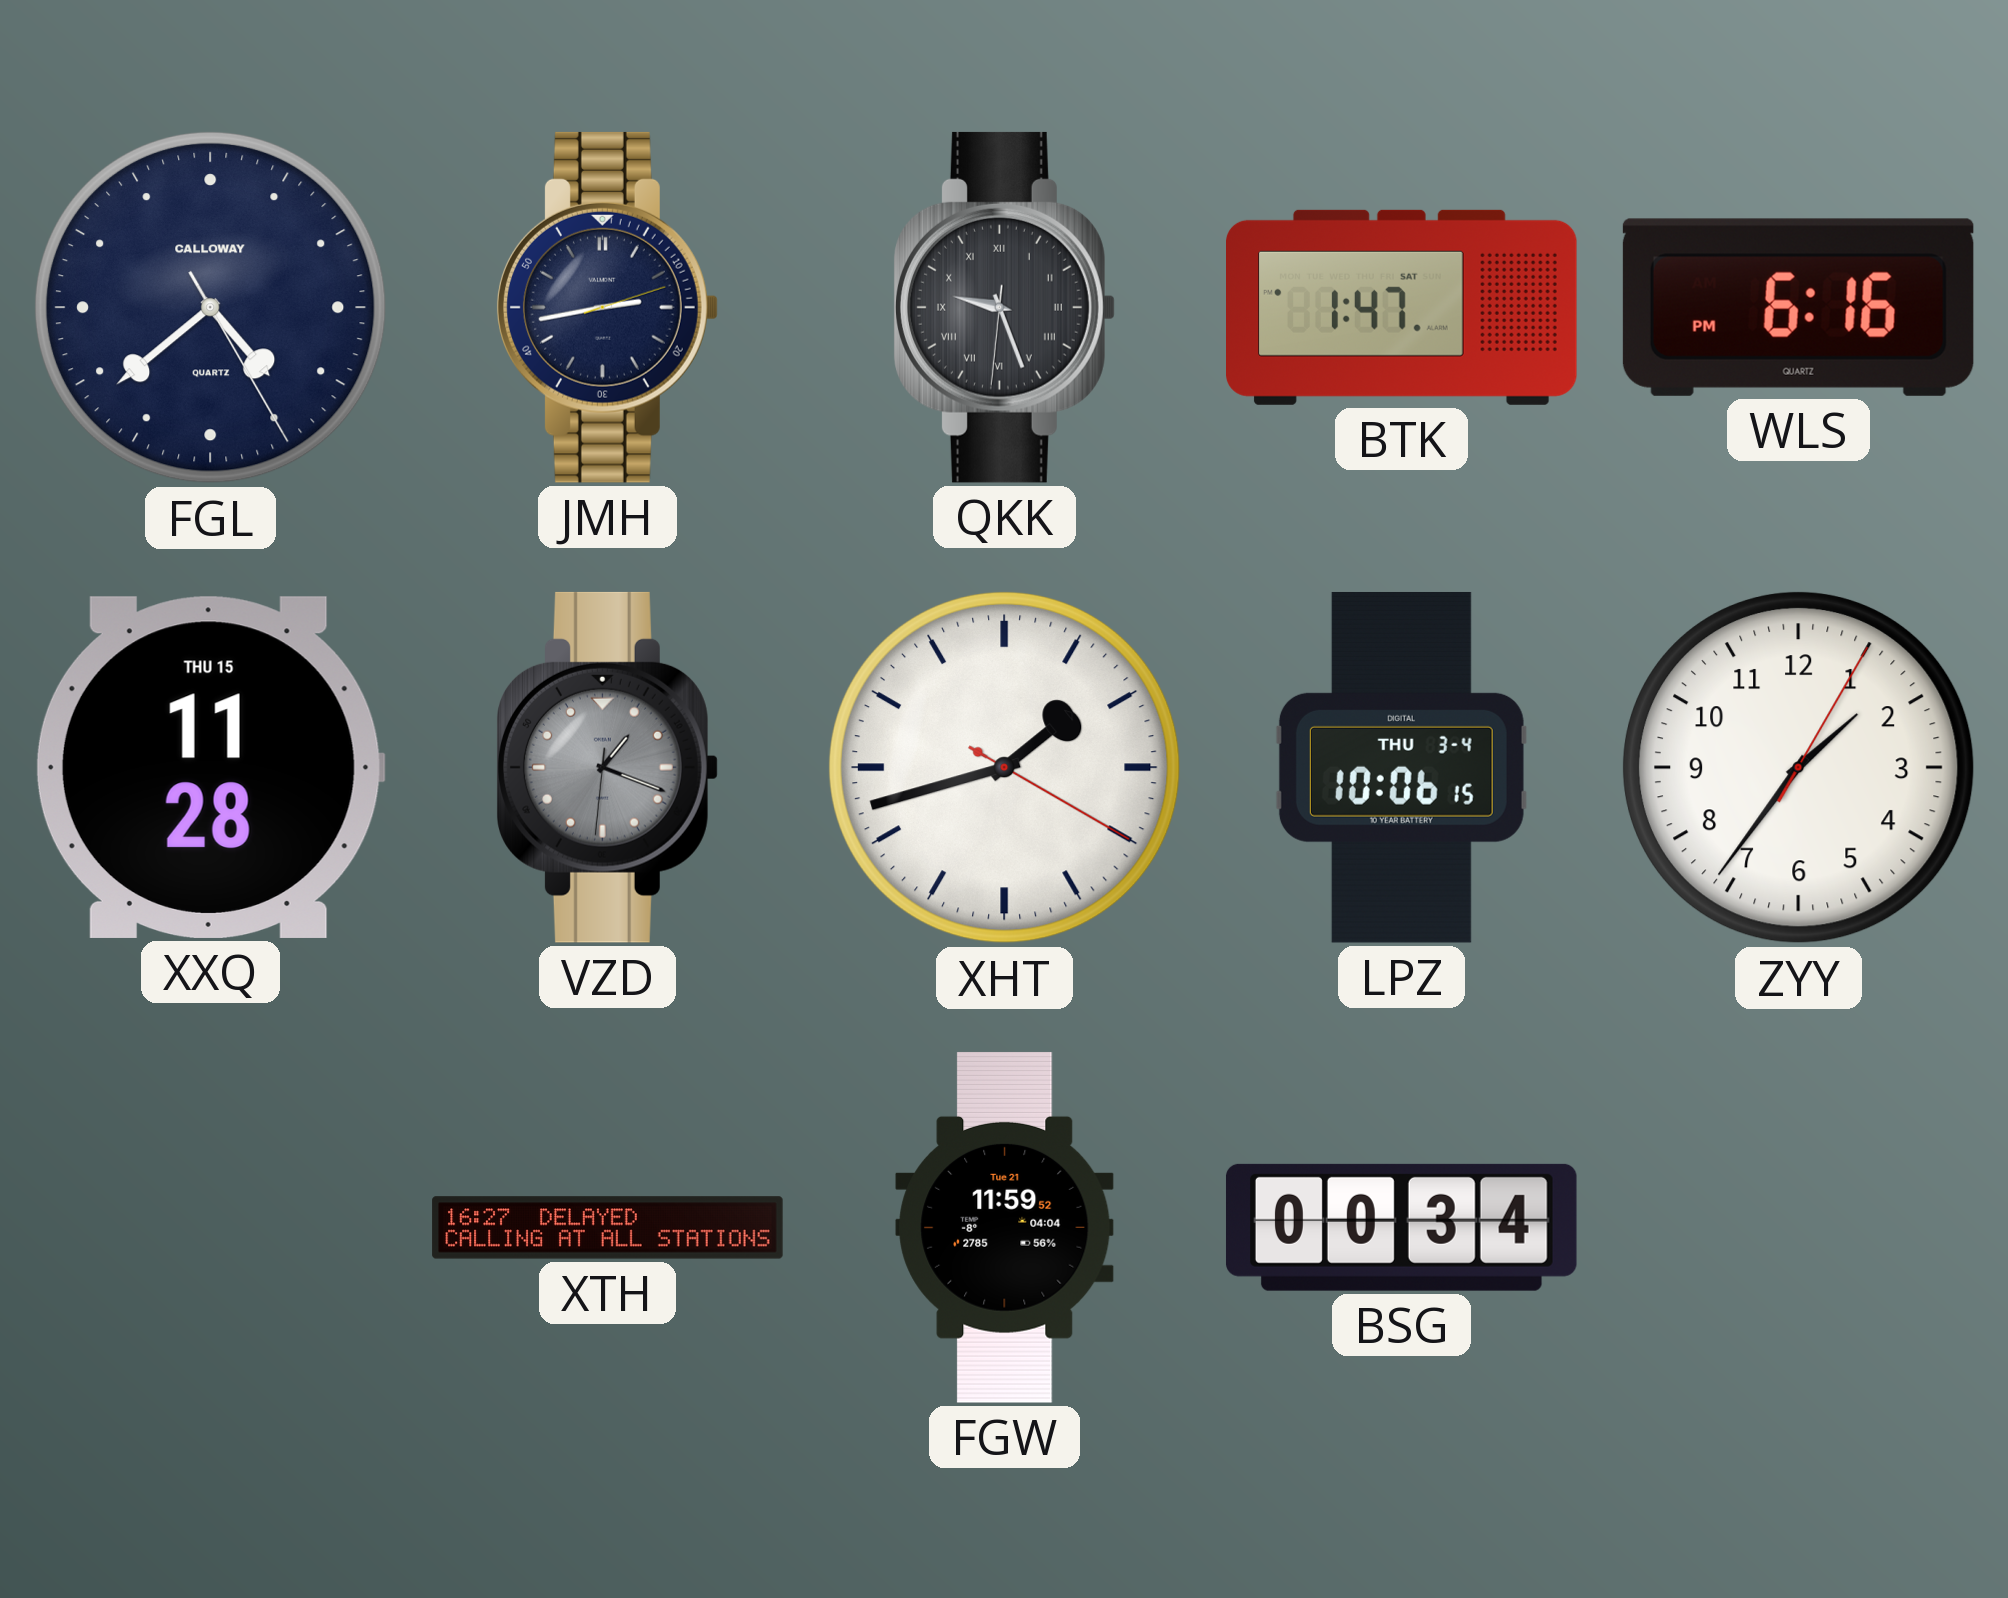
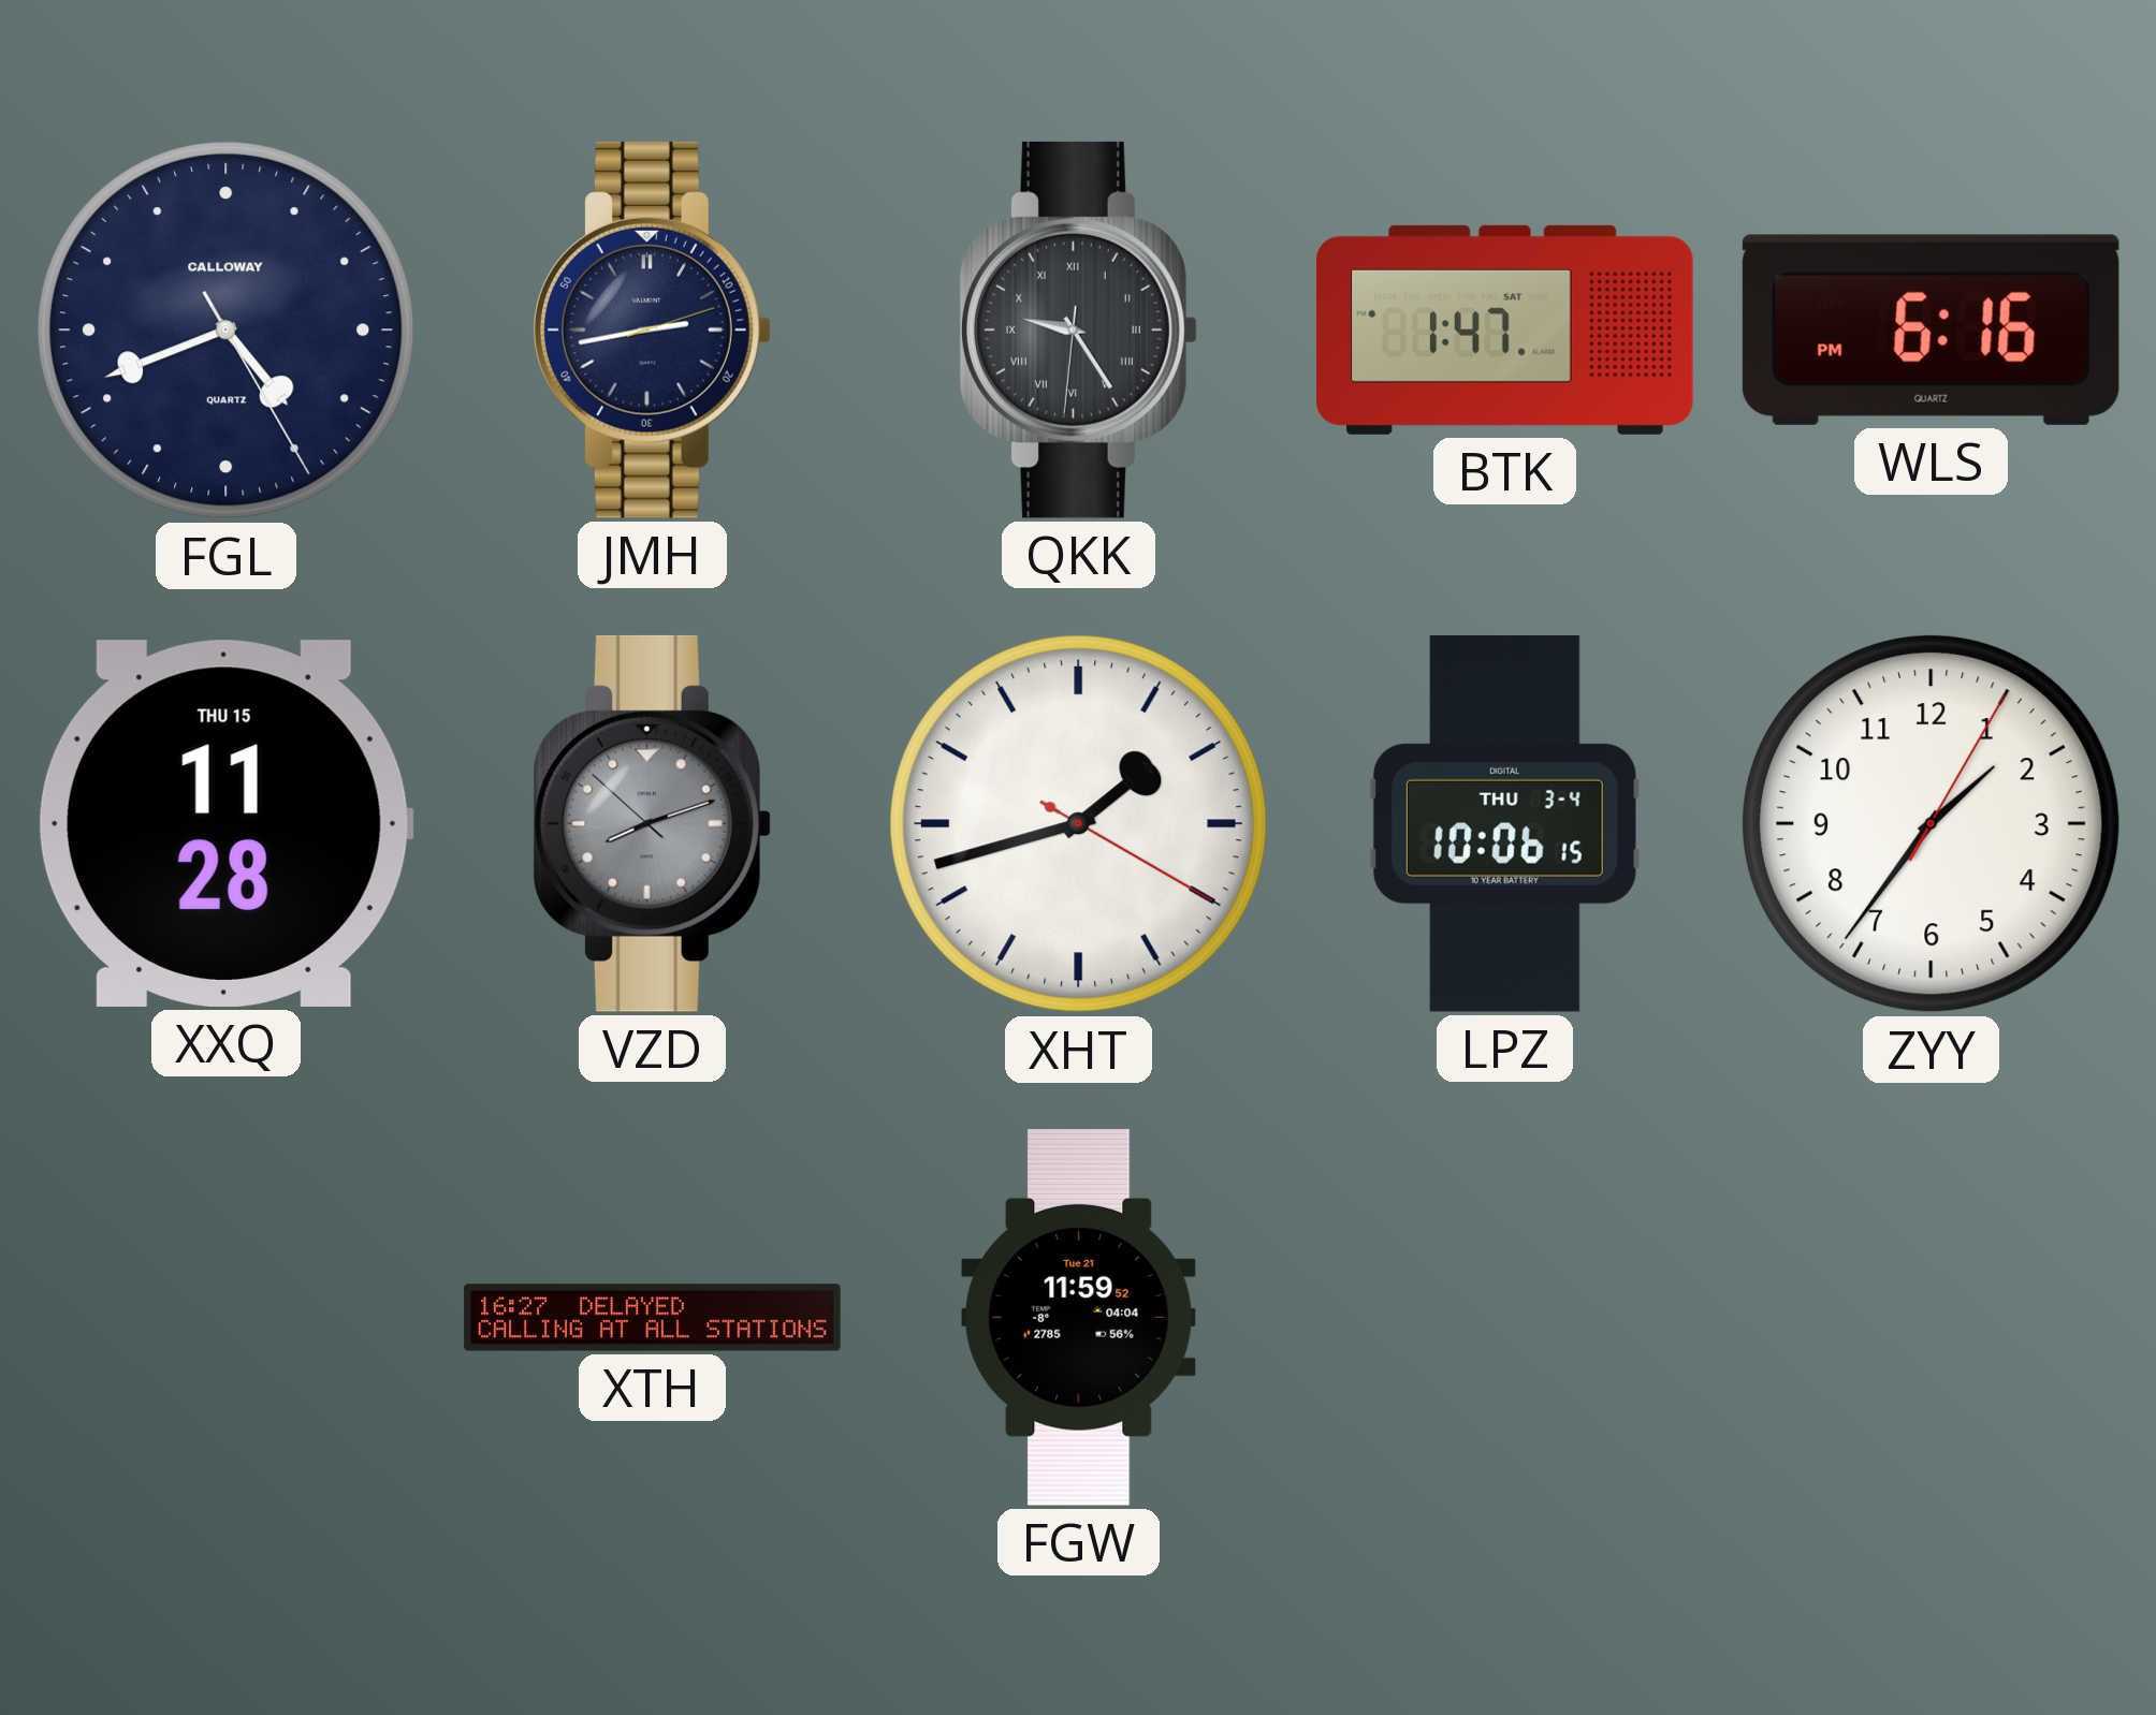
FGL: 4:38 -> 4:41 (225, 329)
QKK: 9:26 -> 9:24 (1079, 329)
VZD: 1:18 -> 8:11 (653, 823)
BSG: 00:34 -> none (1401, 1227)
